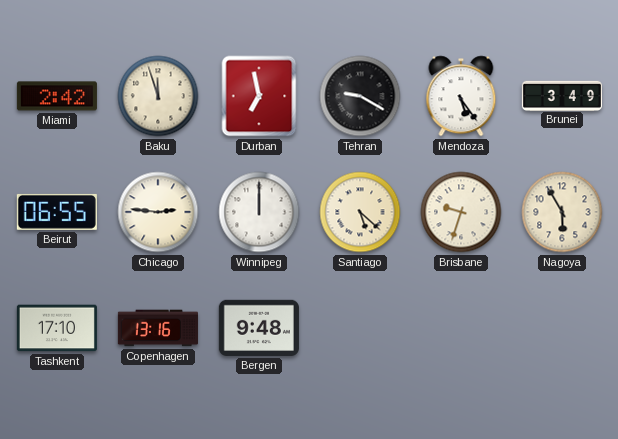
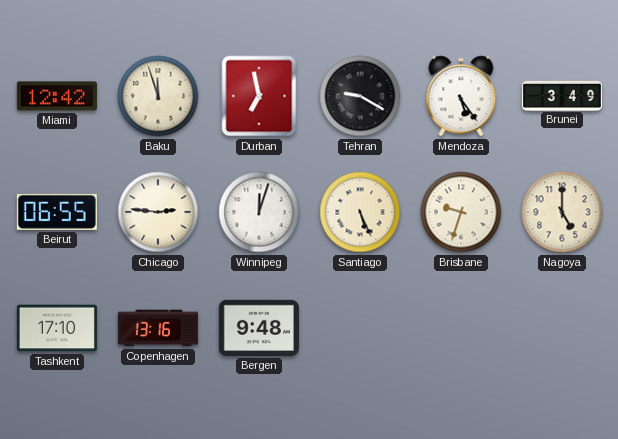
Miami: 2:42 -> 12:42 (57, 96)
Winnipeg: 12:00 -> 12:03 (259, 212)
Santiago: 5:22 -> 5:26 (360, 212)
Nagoya: 5:55 -> 5:00 (562, 212)
